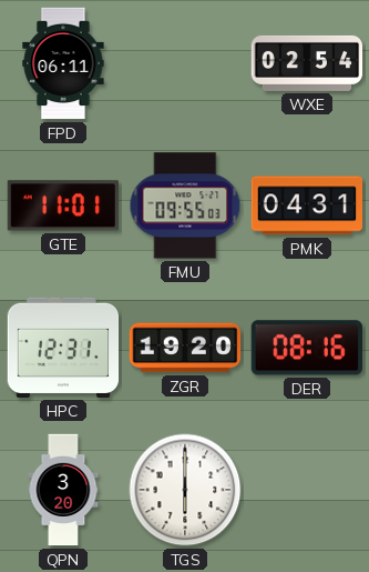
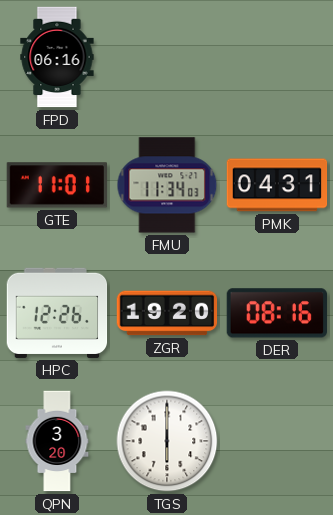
FPD: 06:11 -> 06:16 (57, 57)
WXE: 02:54 -> none (307, 63)
FMU: 09:55 -> 11:34 (167, 185)
HPC: 12:31 -> 12:26 (57, 313)
